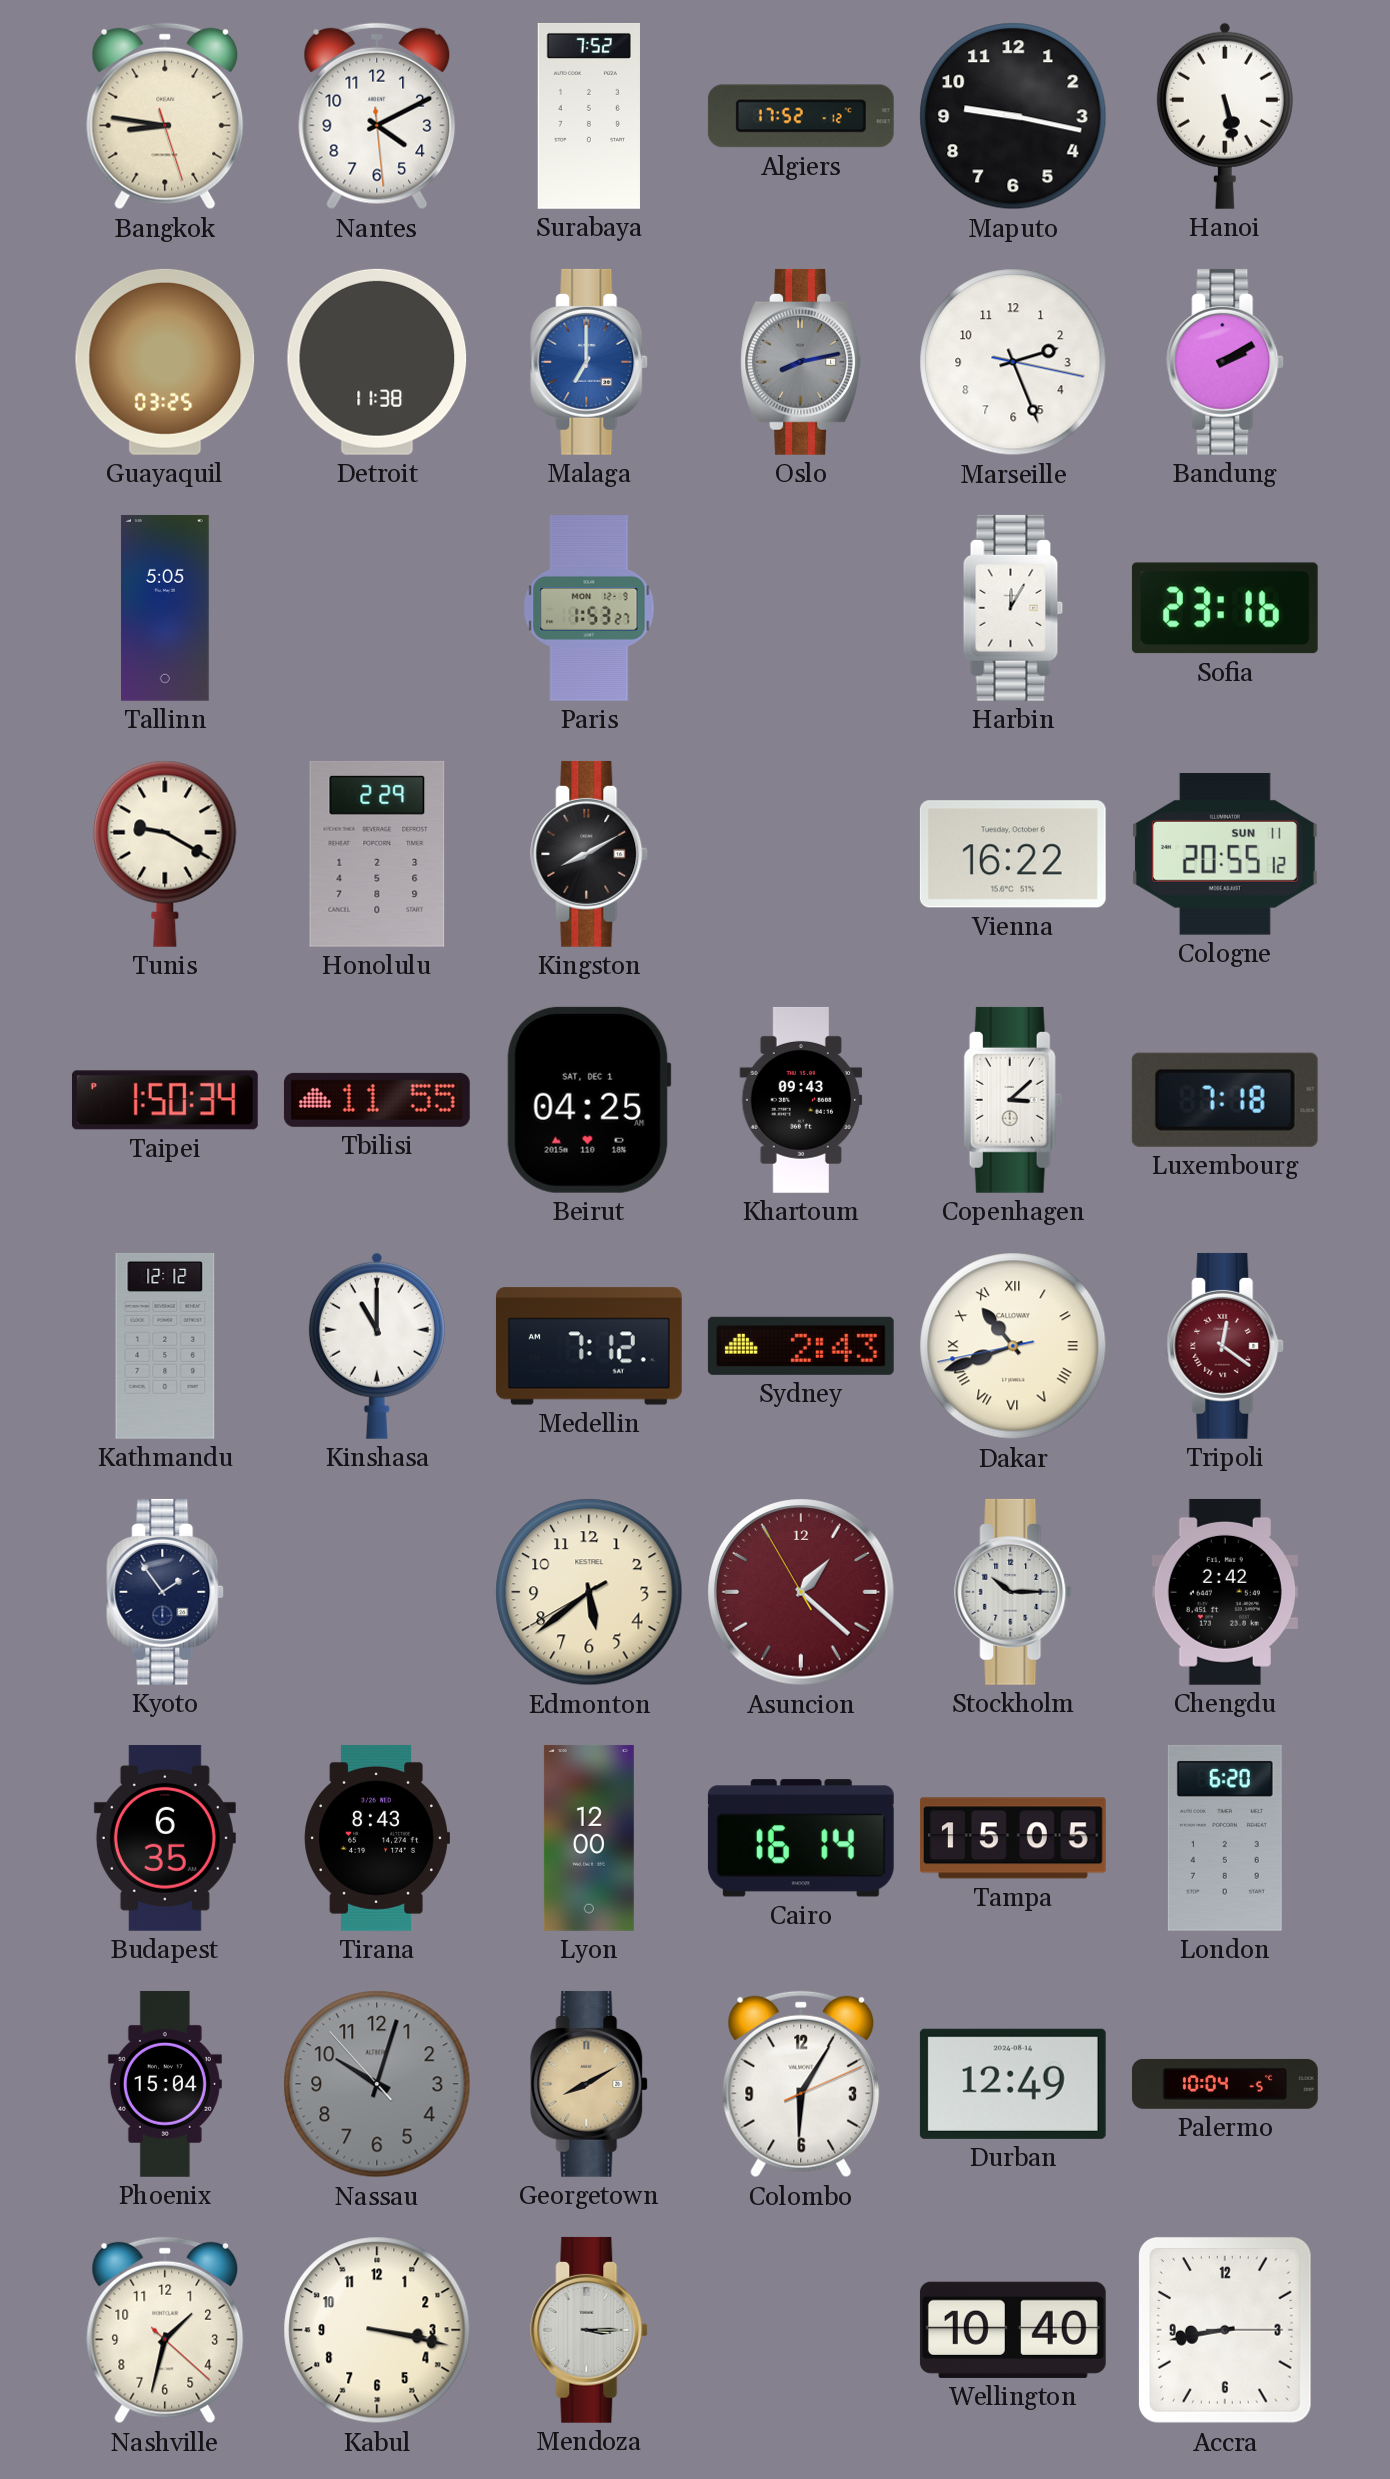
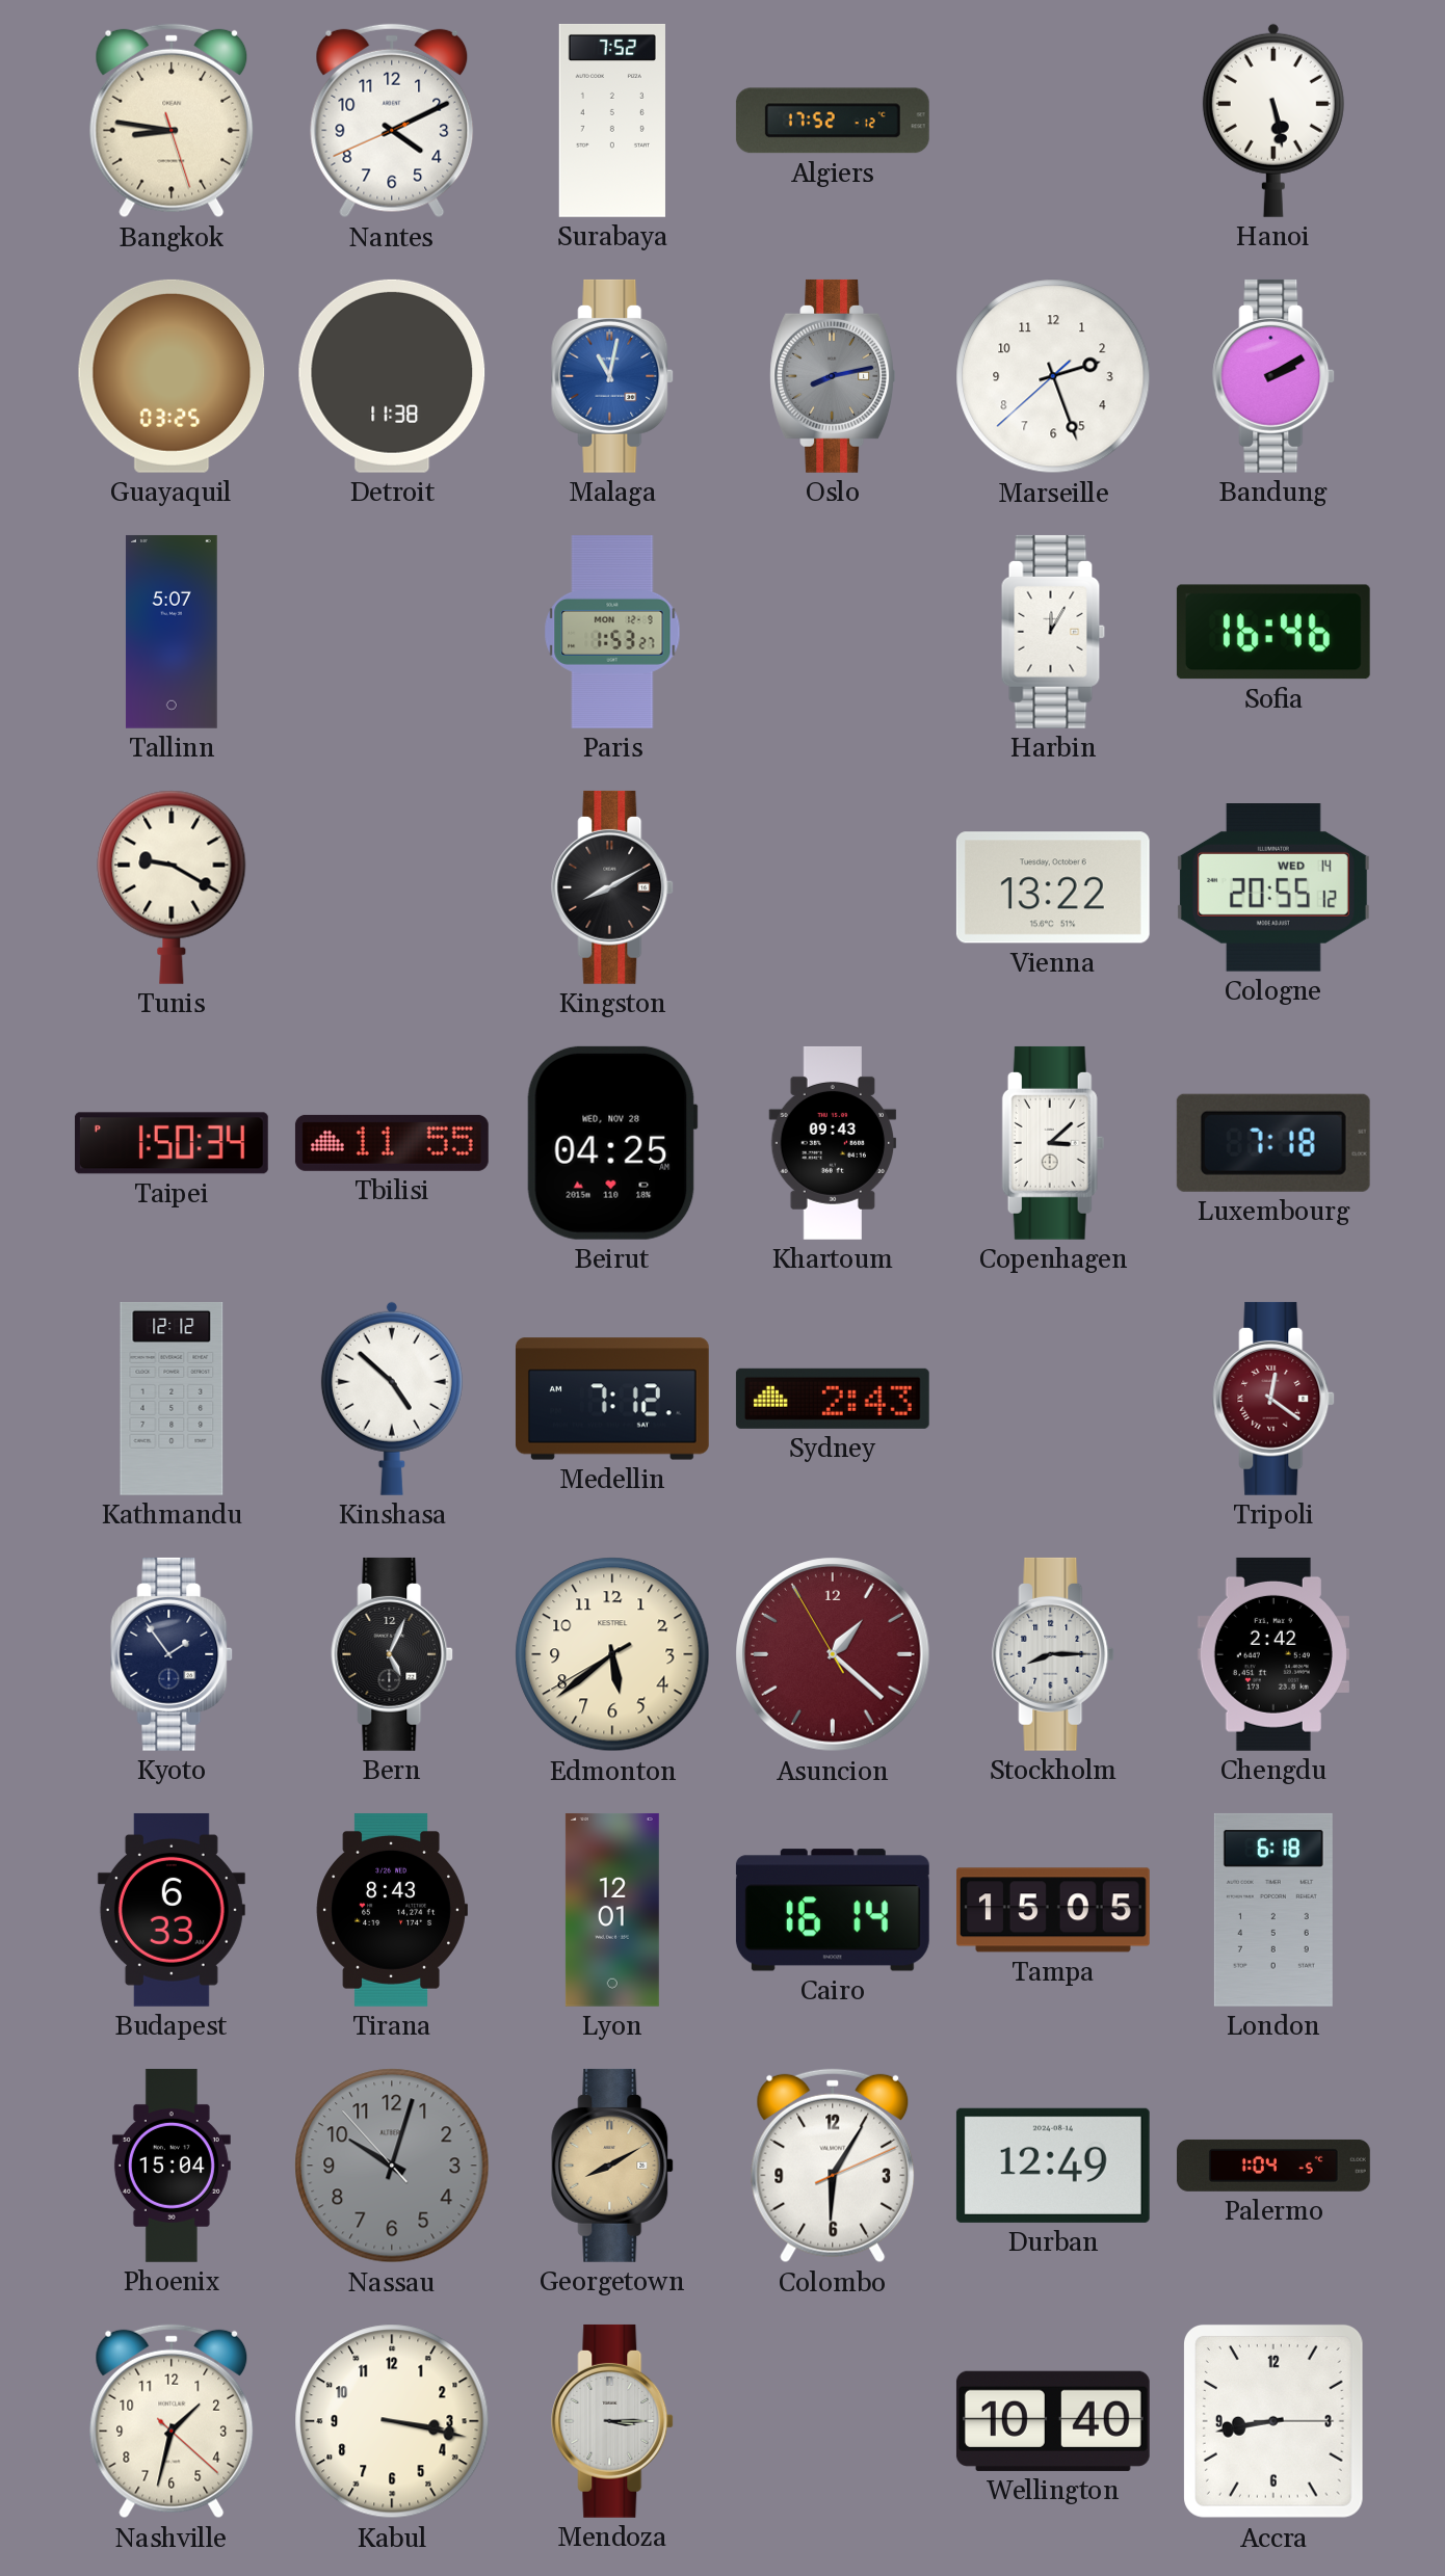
Nantes: 4:10:29 -> 4:10:41 (392, 121)
Maputo: 9:17 -> none (1013, 116)
Malaga: 7:00 -> 11:02 (613, 376)
Marseille: 2:26:17 -> 2:26:38 (1053, 376)
Tallinn: 5:05 -> 5:07 (172, 632)
Sofia: 23:16 -> 16:46 (1273, 632)
Honolulu: 2:29 -> none (377, 854)
Vienna: 16:22 -> 13:22 (1053, 887)
Cologne date: SUN 11 -> WED 14 (1273, 888)
Beirut date: SAT, DEC 1 -> WED, NOV 28 (612, 1143)
Kinshasa: 11:00 -> 4:52 (392, 1399)
Dakar: 10:41 -> none (1013, 1346)
Bern: none -> 5:04 (393, 1654)
Stockholm: 10:15 -> 8:15 (1054, 1654)
Budapest: 6:35 -> 6:33 (172, 1910)
Lyon: 12:00 -> 12:01 (612, 1910)
London: 6:20 -> 6:18 (1273, 1910)
Palermo: 10:04 -> 1:04 (1273, 2166)
